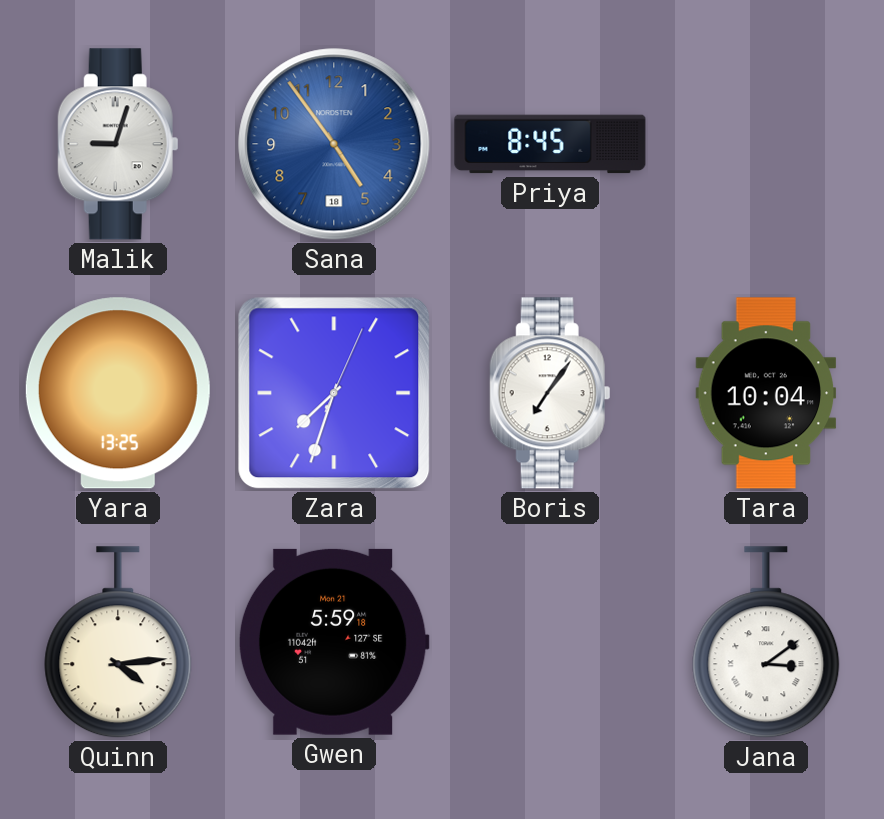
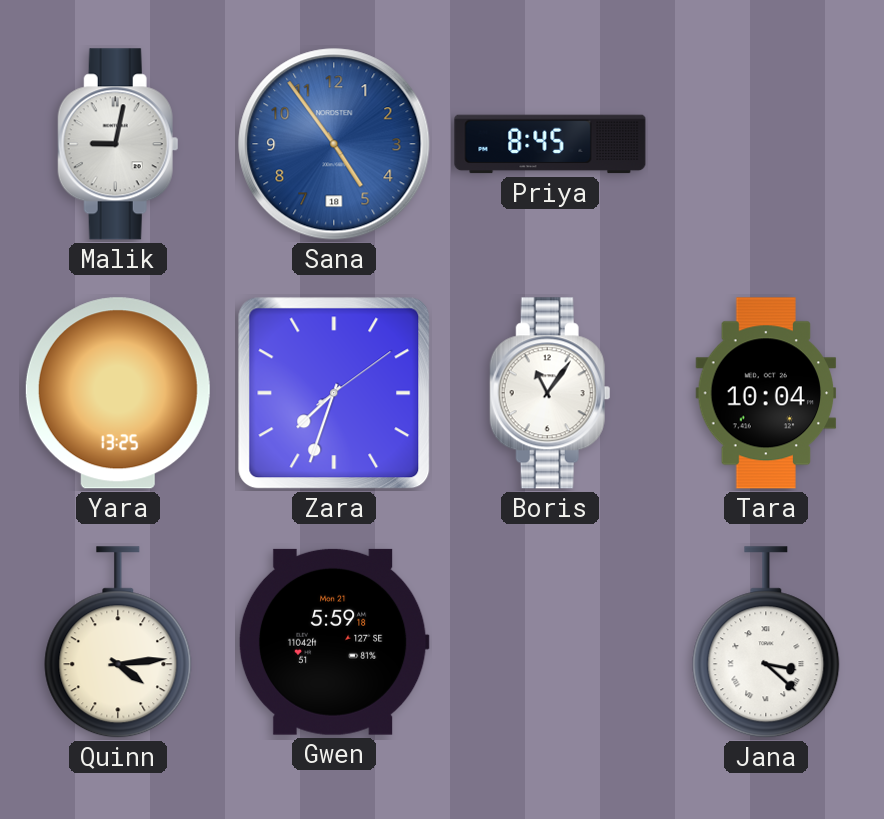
Malik: 9:03 -> 9:02 (118, 144)
Zara: 7:33:04 -> 7:33:09 (334, 393)
Boris: 7:06 -> 11:06 (550, 393)
Jana: 3:09 -> 3:22 (766, 643)
